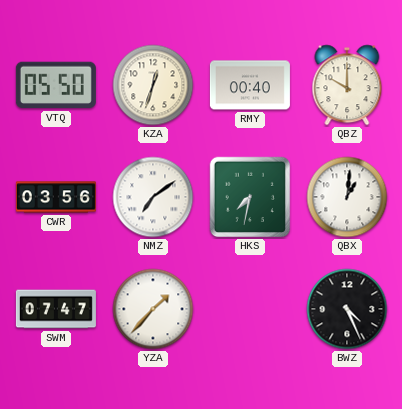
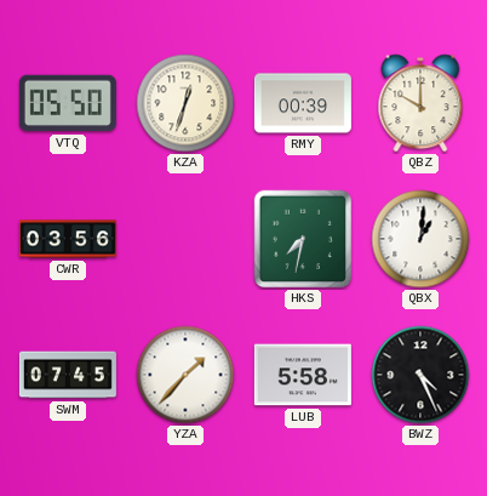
RMY: 00:40 -> 00:39 (303, 103)
NMZ: 7:09 -> none (153, 197)
SWM: 07:47 -> 07:45 (68, 375)
LUB: none -> 5:58 (303, 375)
